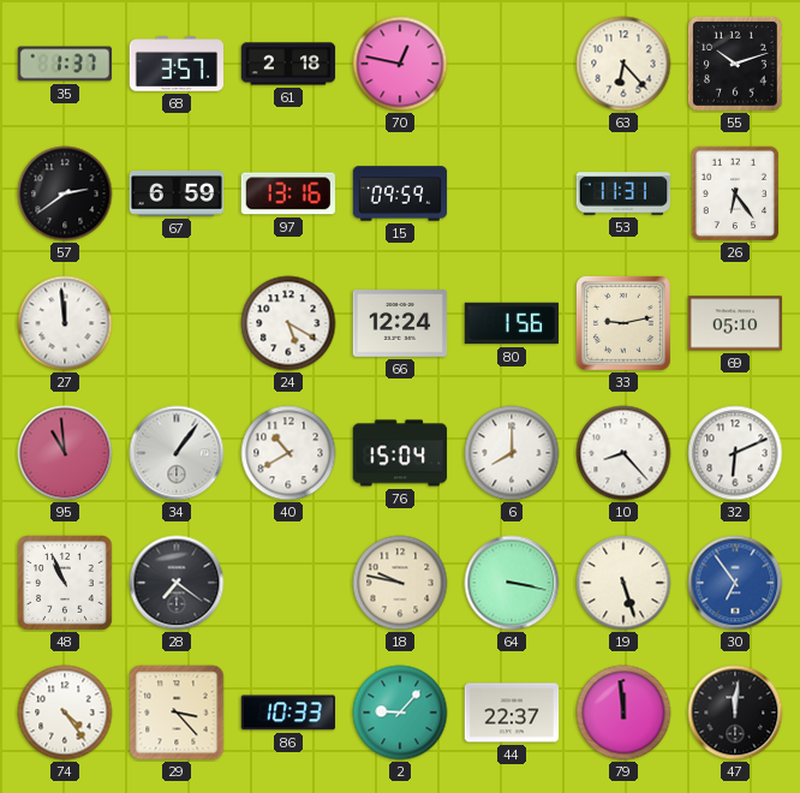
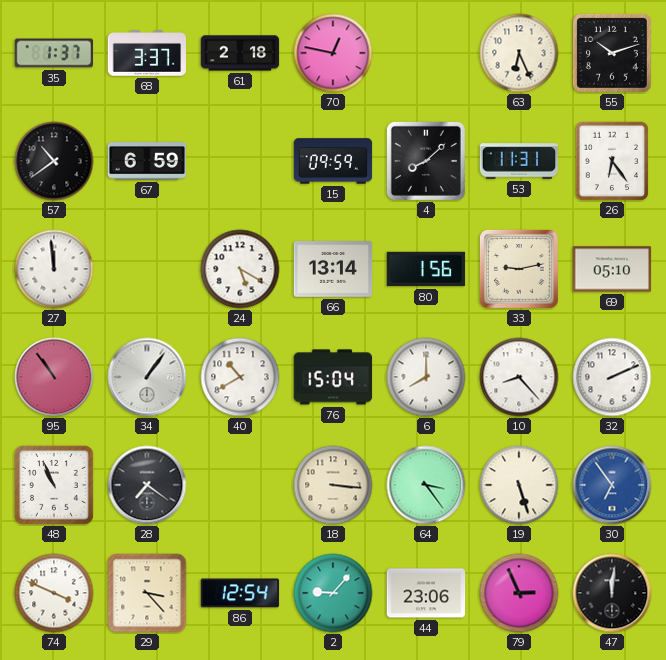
68: 3:57 -> 3:37 (147, 54)
63: 6:23 -> 6:26 (519, 53)
57: 2:39 -> 10:39 (54, 161)
97: 13:16 -> none (287, 193)
4: none -> 8:08 (426, 161)
66: 12:24 -> 13:14 (333, 270)
95: 10:59 -> 10:54 (54, 377)
32: 6:11 -> 2:11 (612, 377)
18: 9:47 -> 3:16 (333, 485)
64: 3:17 -> 3:24 (426, 485)
74: 4:24 -> 3:49 (54, 593)
86: 10:33 -> 12:54 (240, 593)
44: 22:37 -> 23:06 (426, 593)
79: 11:59 -> 2:56 (519, 593)
